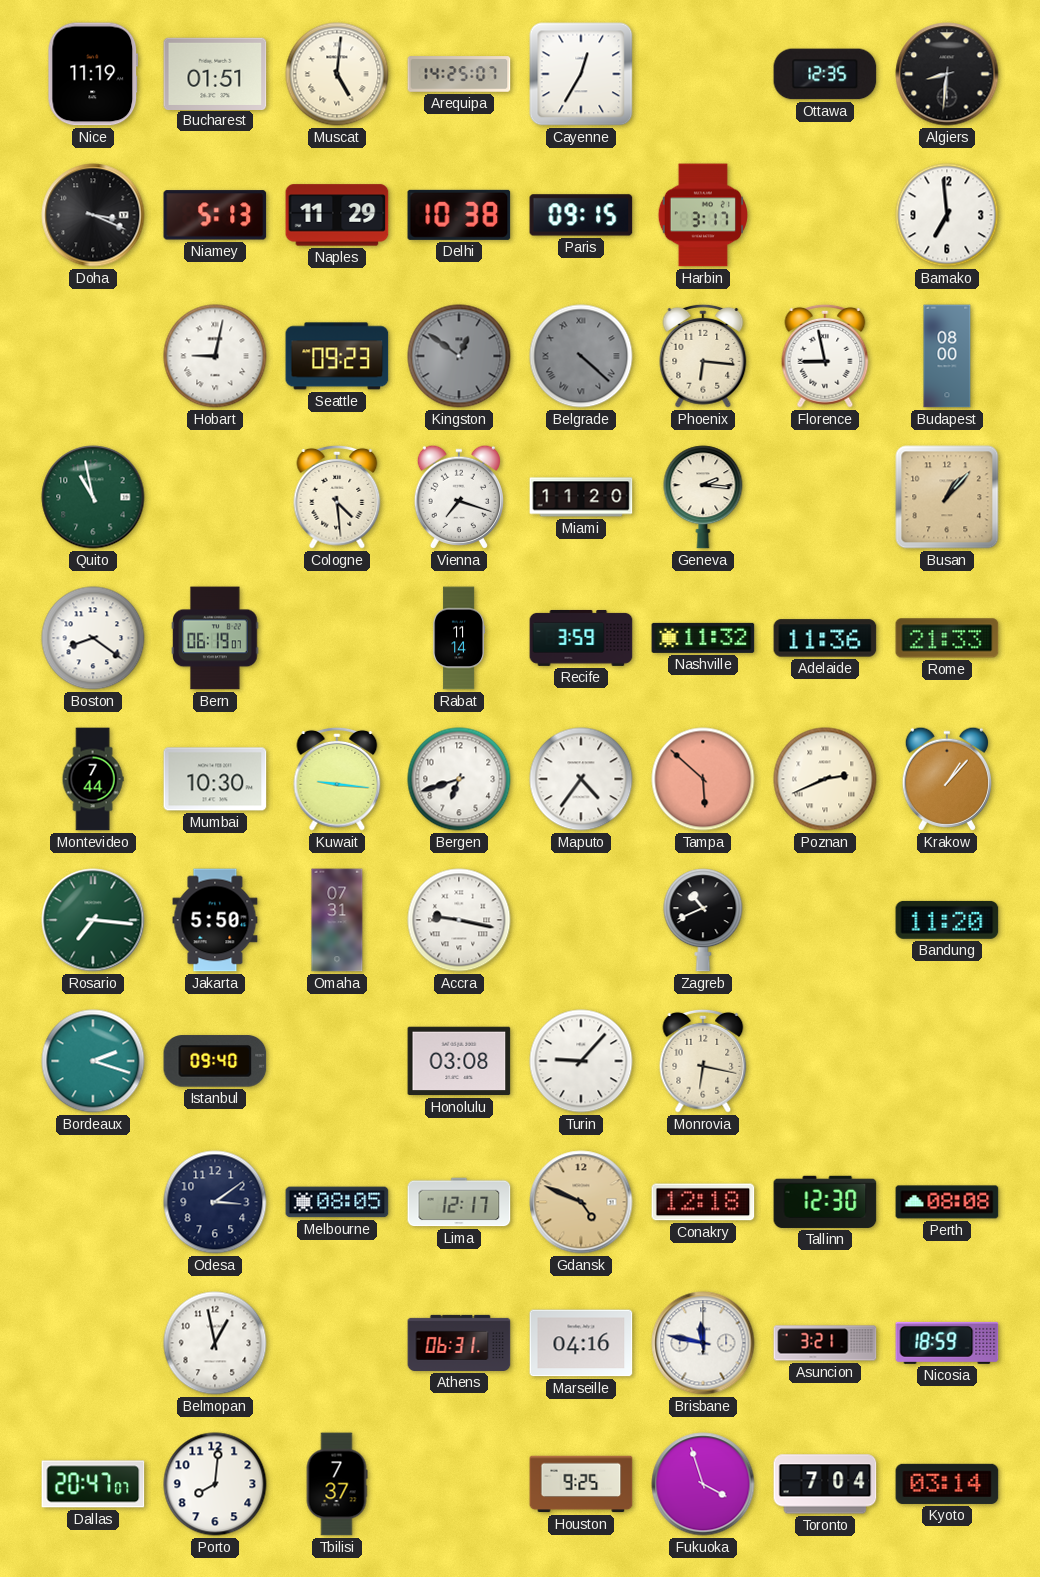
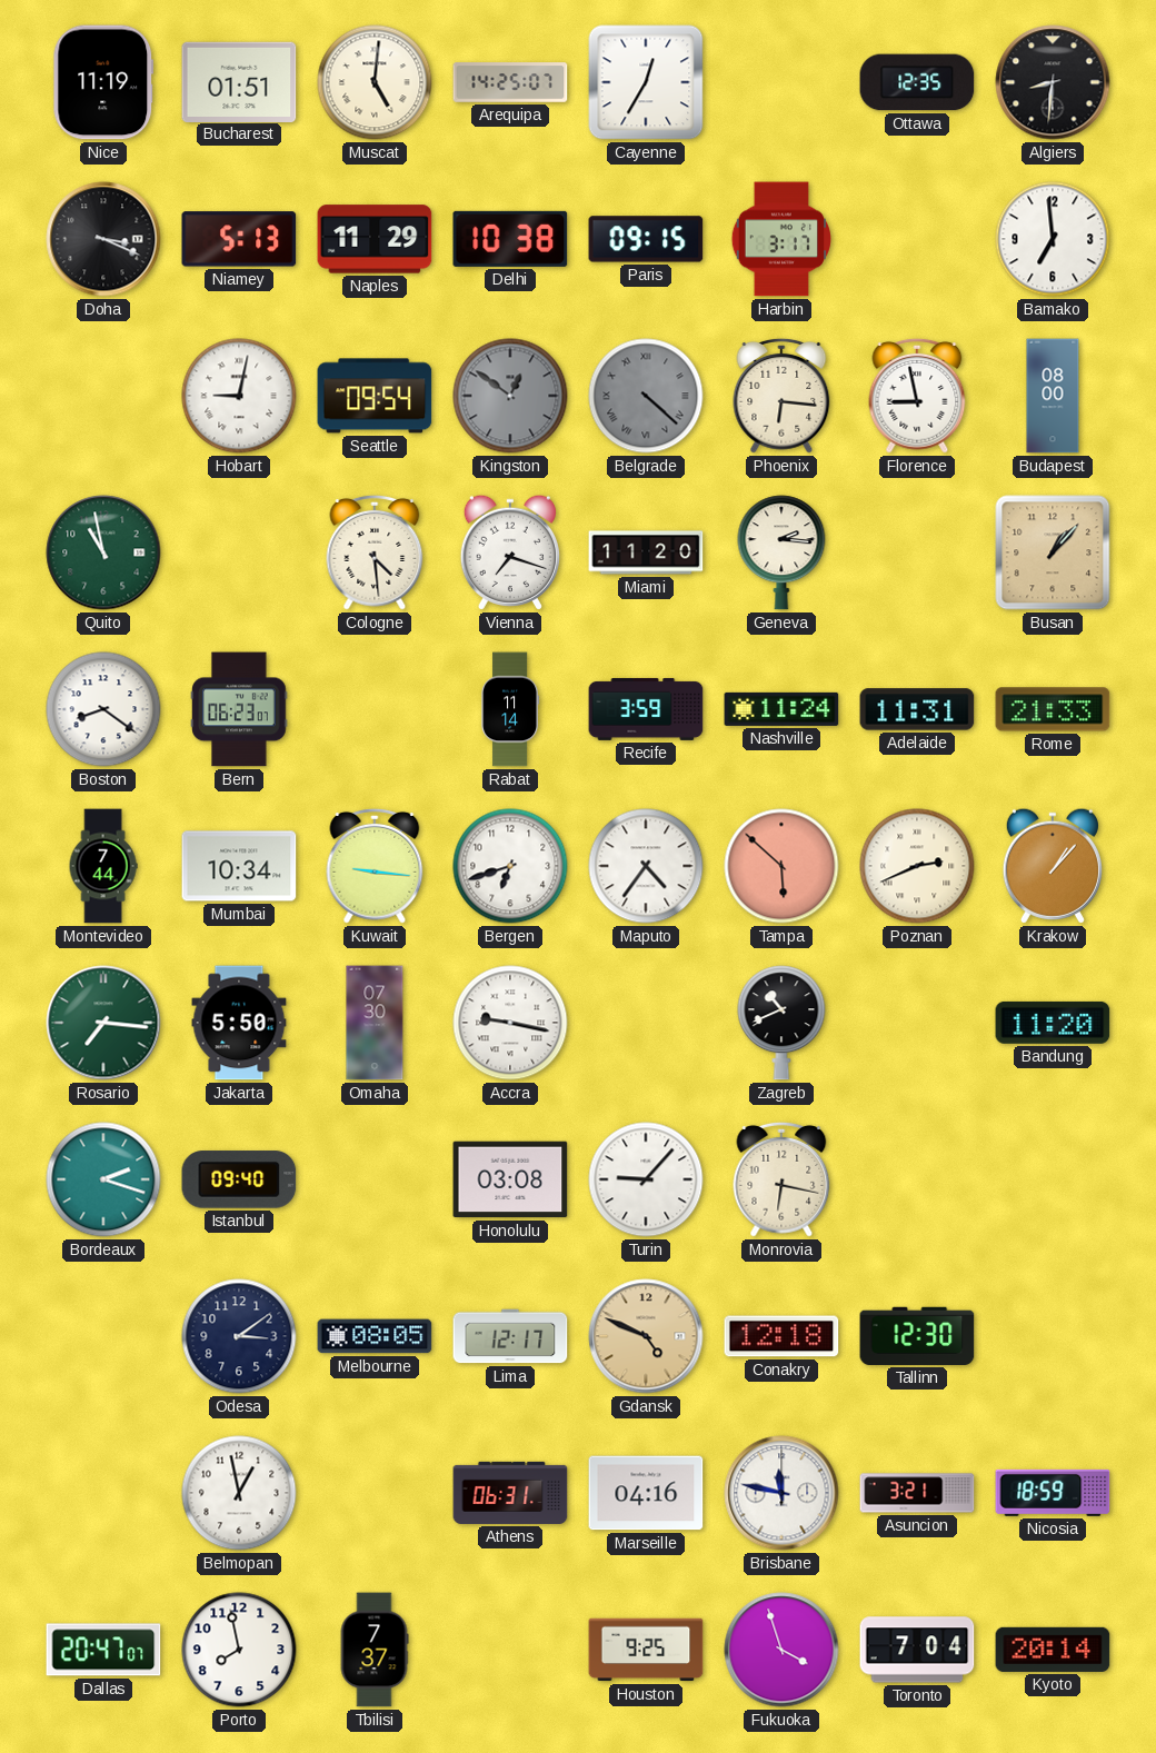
Seattle: 09:23 -> 09:54 (375, 396)
Bern: 06:19 -> 06:23 (239, 709)
Nashville: 11:32 -> 11:24 (781, 709)
Adelaide: 11:36 -> 11:31 (917, 709)
Mumbai: 10:30 -> 10:34 (239, 866)
Omaha: 07:31 -> 07:30 (375, 1023)
Perth: 08:08 -> none (947, 1202)
Porto: 8:01 -> 7:58 (239, 1650)
Kyoto: 03:14 -> 20:14 (1053, 1650)
